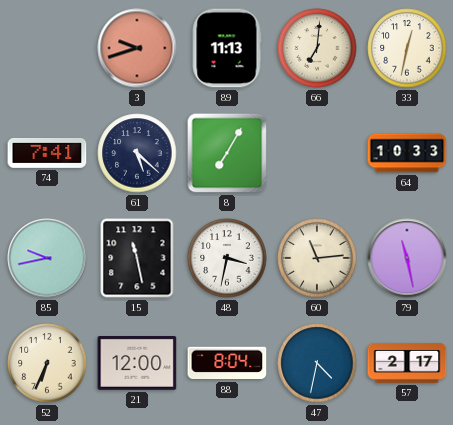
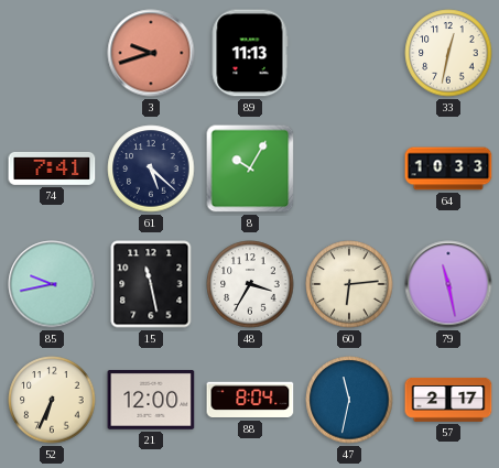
66: 7:01 -> none (317, 48)
8: 7:05 -> 10:05 (250, 168)
48: 3:32 -> 3:35 (250, 284)
60: 11:14 -> 6:14 (349, 284)
47: 4:32 -> 11:32 (349, 400)
